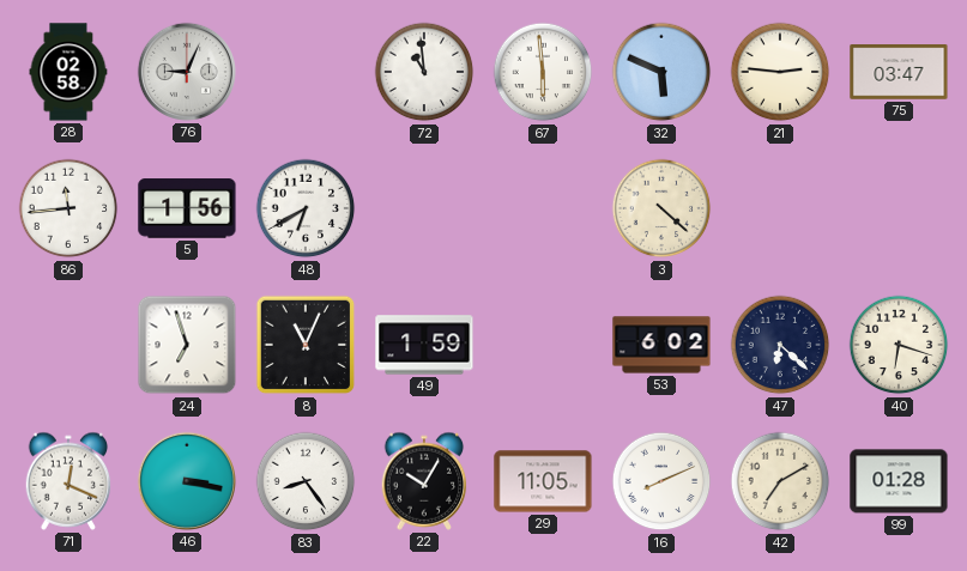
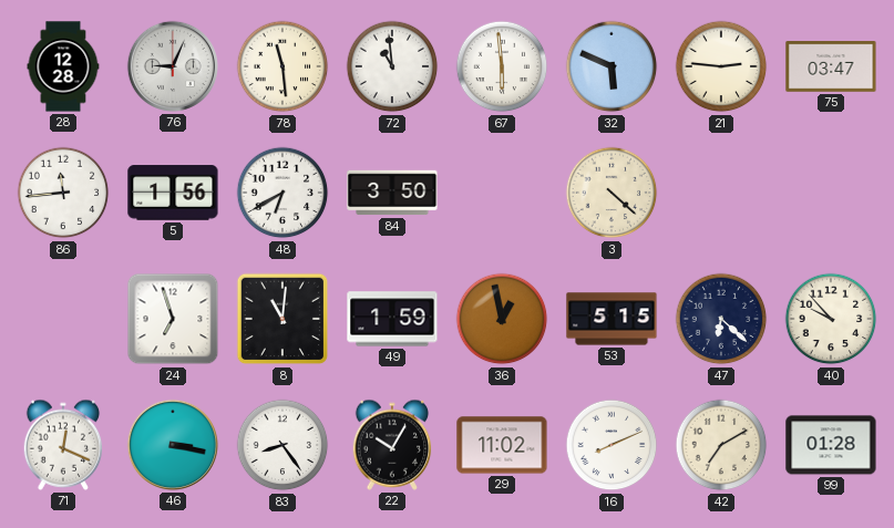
28: 02:58 -> 12:28 (63, 66)
78: none -> 11:29 (282, 66)
84: none -> 3:50 (392, 193)
8: 11:04 -> 11:01 (282, 319)
36: none -> 12:58 (502, 319)
53: 6:02 -> 5:15 (612, 319)
40: 6:18 -> 9:53 (831, 319)
29: 11:05 -> 11:02 (502, 445)
